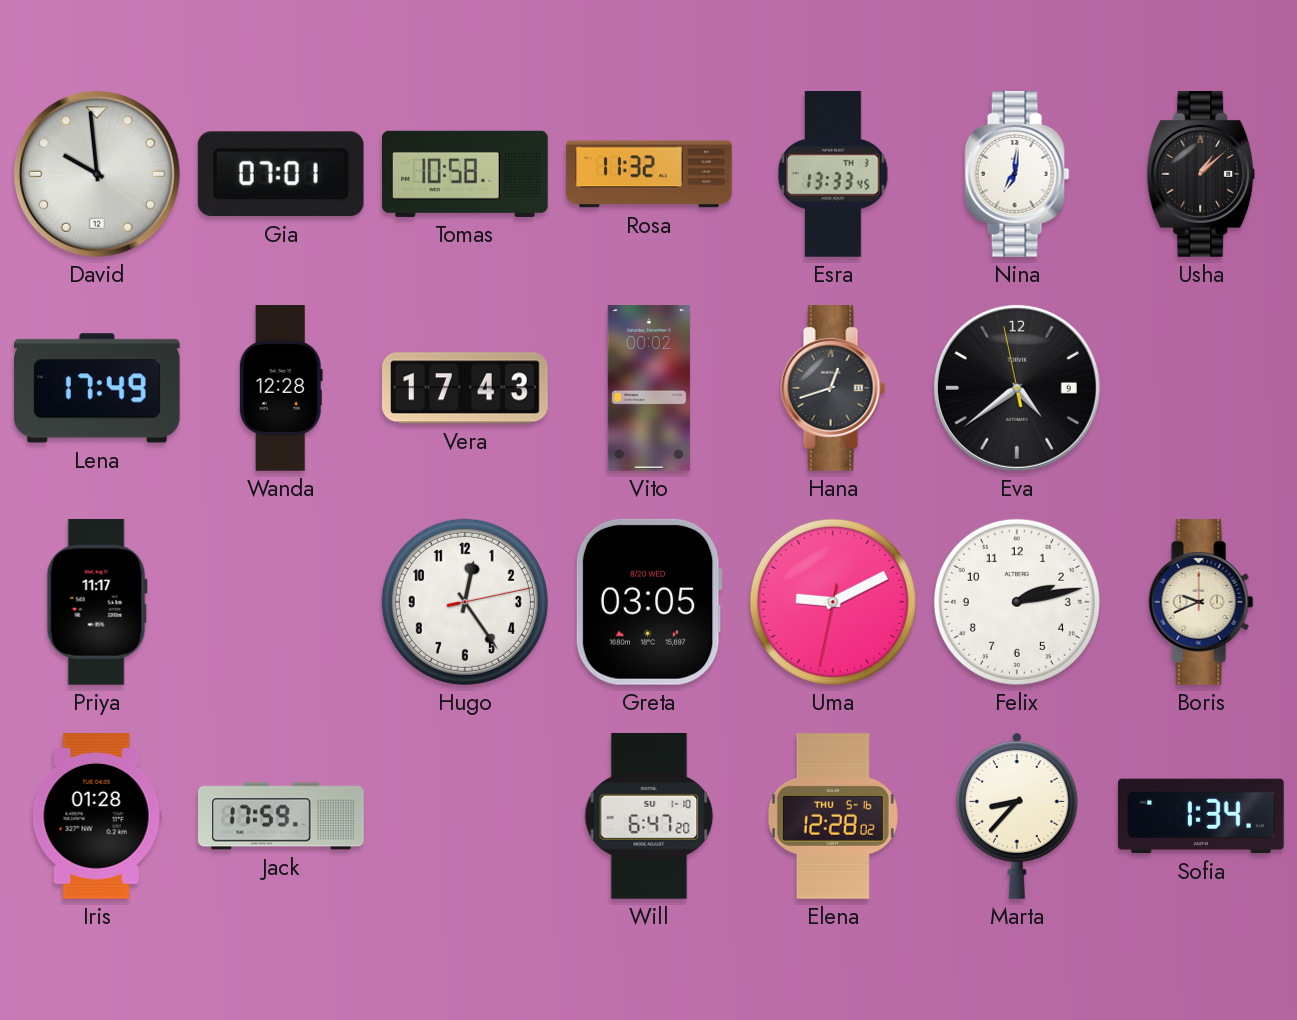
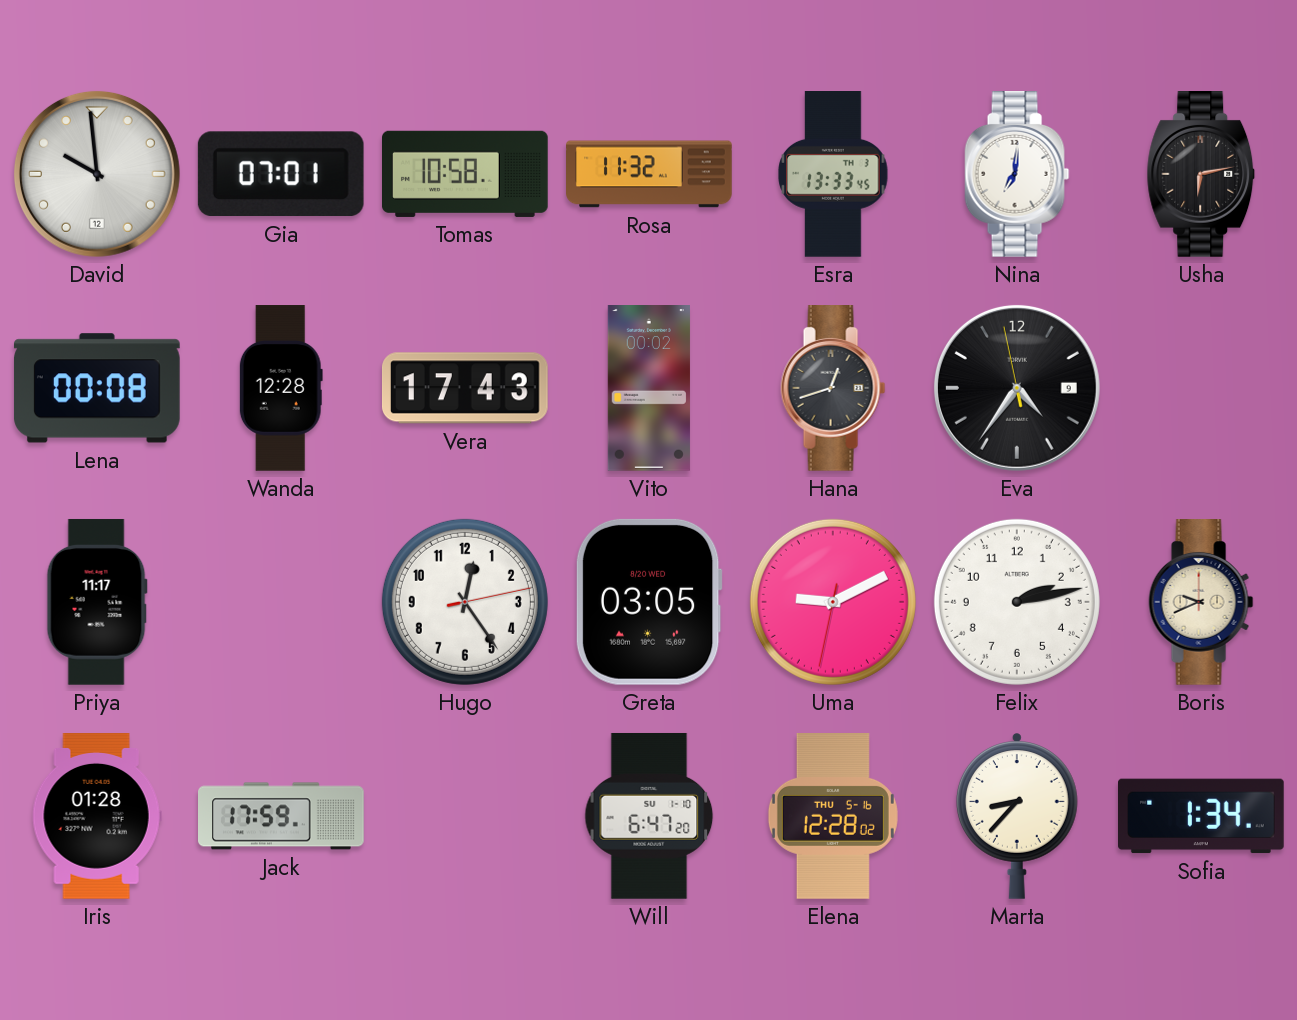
Usha: 1:08 -> 6:13 (1201, 175)
Lena: 17:49 -> 00:08 (97, 388)
Eva: 4:38 -> 4:35 (1017, 388)
